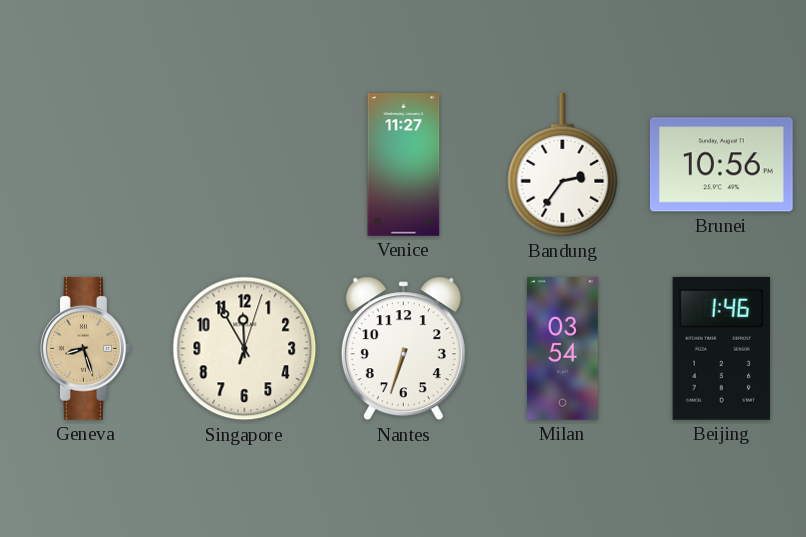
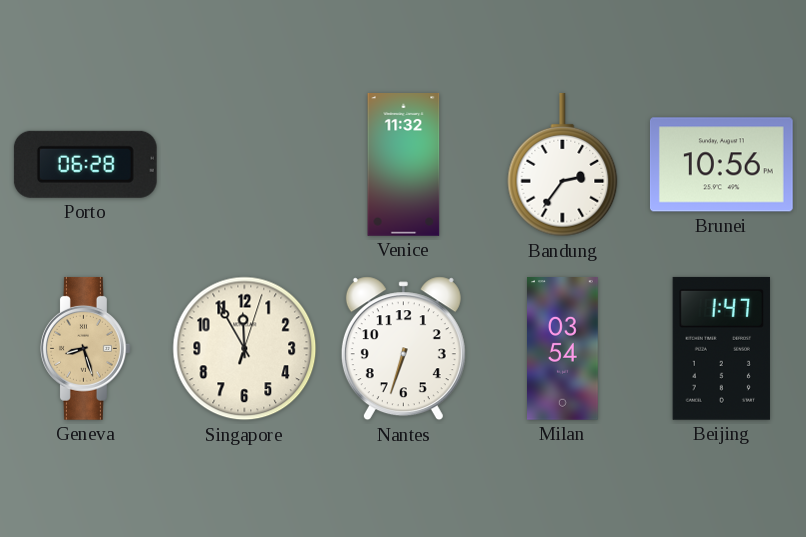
Porto: none -> 06:28 (85, 164)
Venice: 11:27 -> 11:32 (404, 165)
Beijing: 1:46 -> 1:47 (721, 348)
